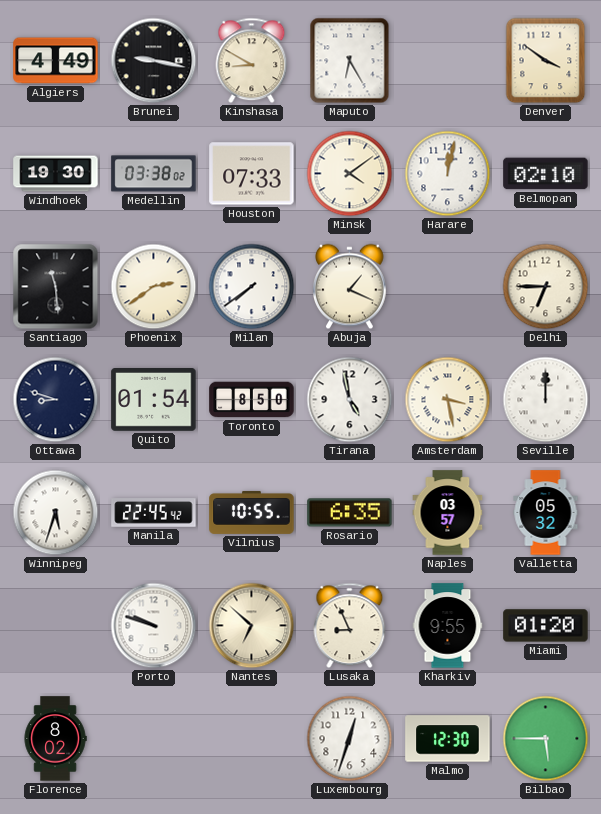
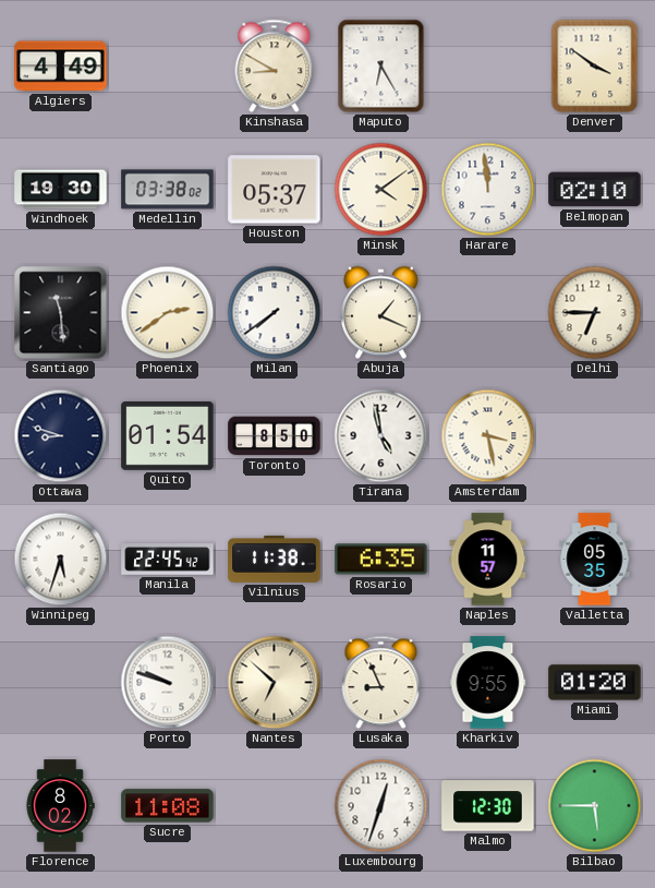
Brunei: 9:17 -> none (154, 61)
Houston: 07:33 -> 05:37 (275, 190)
Harare: 12:02 -> 11:59 (488, 190)
Seville: 12:00 -> none (546, 400)
Vilnius: 10:55 -> 11:38 (275, 559)
Naples: 03:57 -> 11:57 (488, 560)
Valletta: 05:32 -> 05:35 (595, 560)
Sucre: none -> 11:08 (168, 806)
